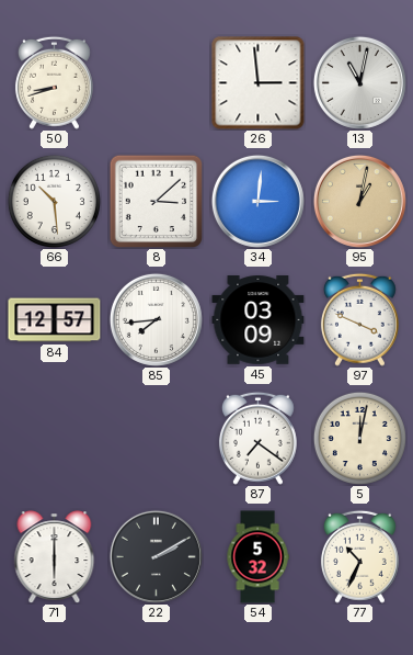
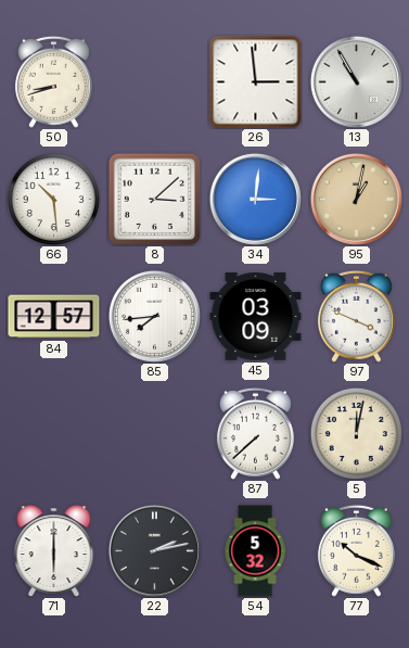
13: 11:02 -> 10:55 (356, 81)
87: 7:21 -> 7:38 (255, 433)
22: 2:10 -> 2:13 (154, 550)
77: 10:34 -> 10:19 (356, 550)
